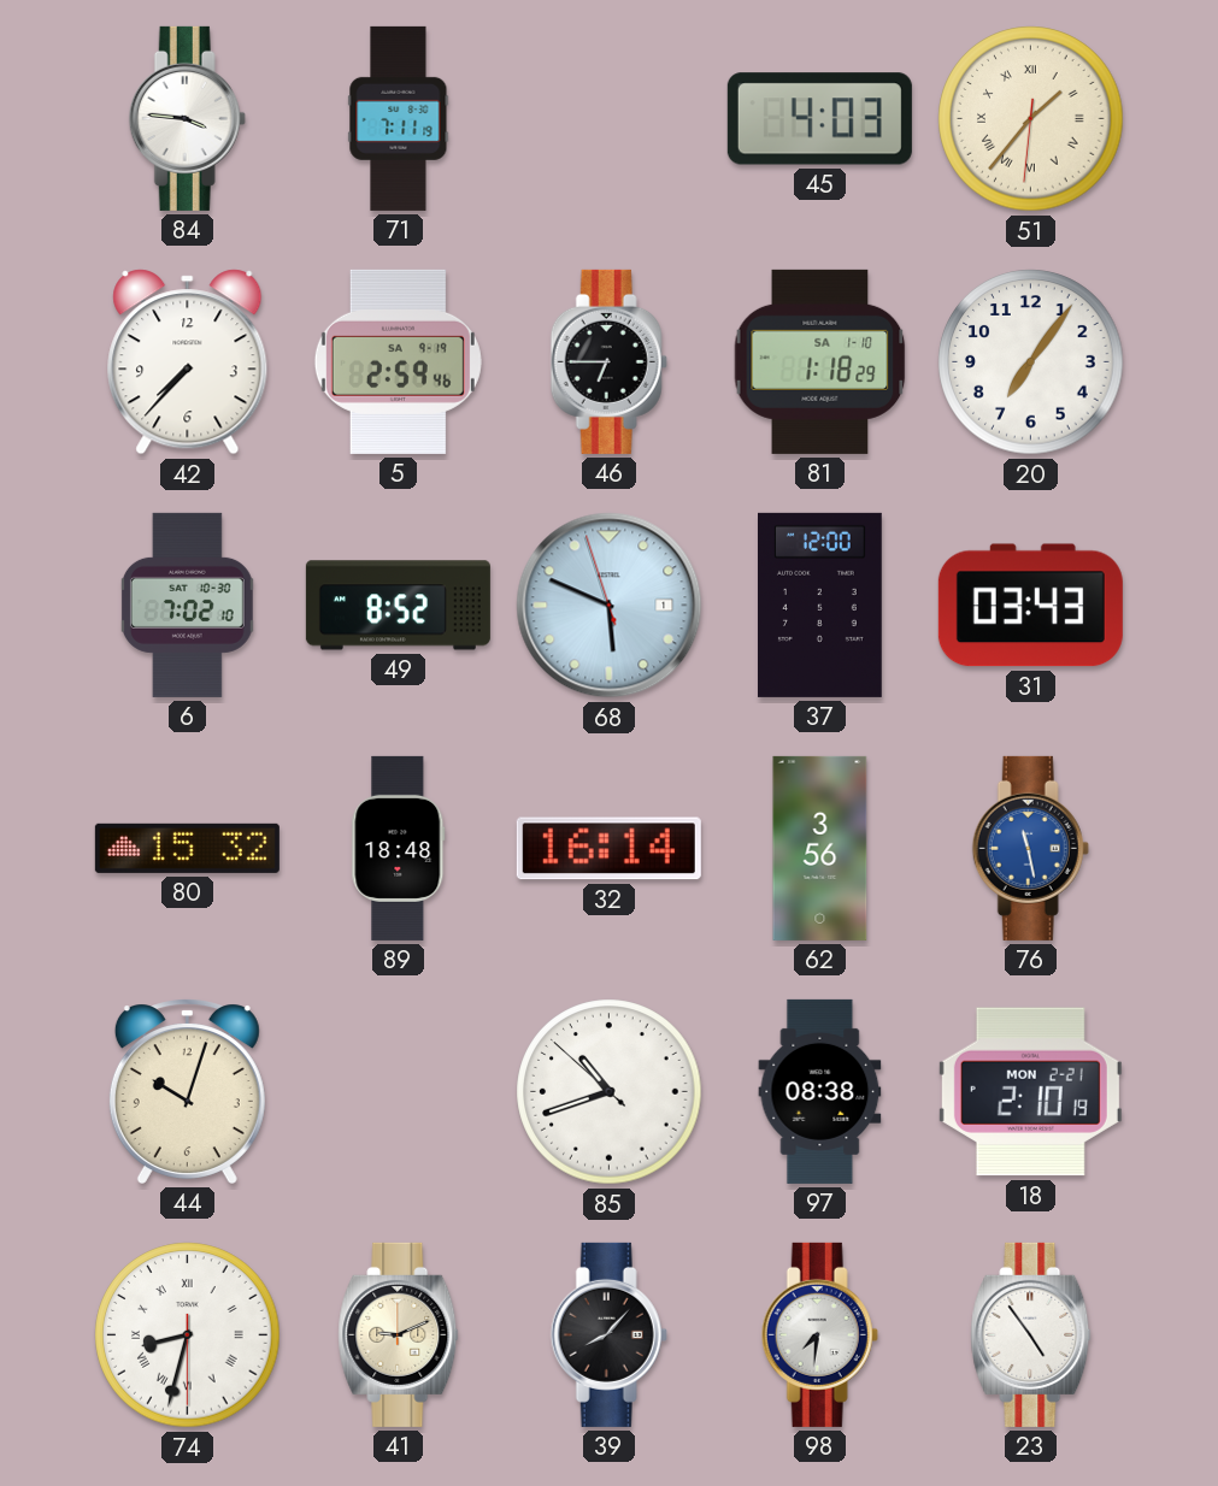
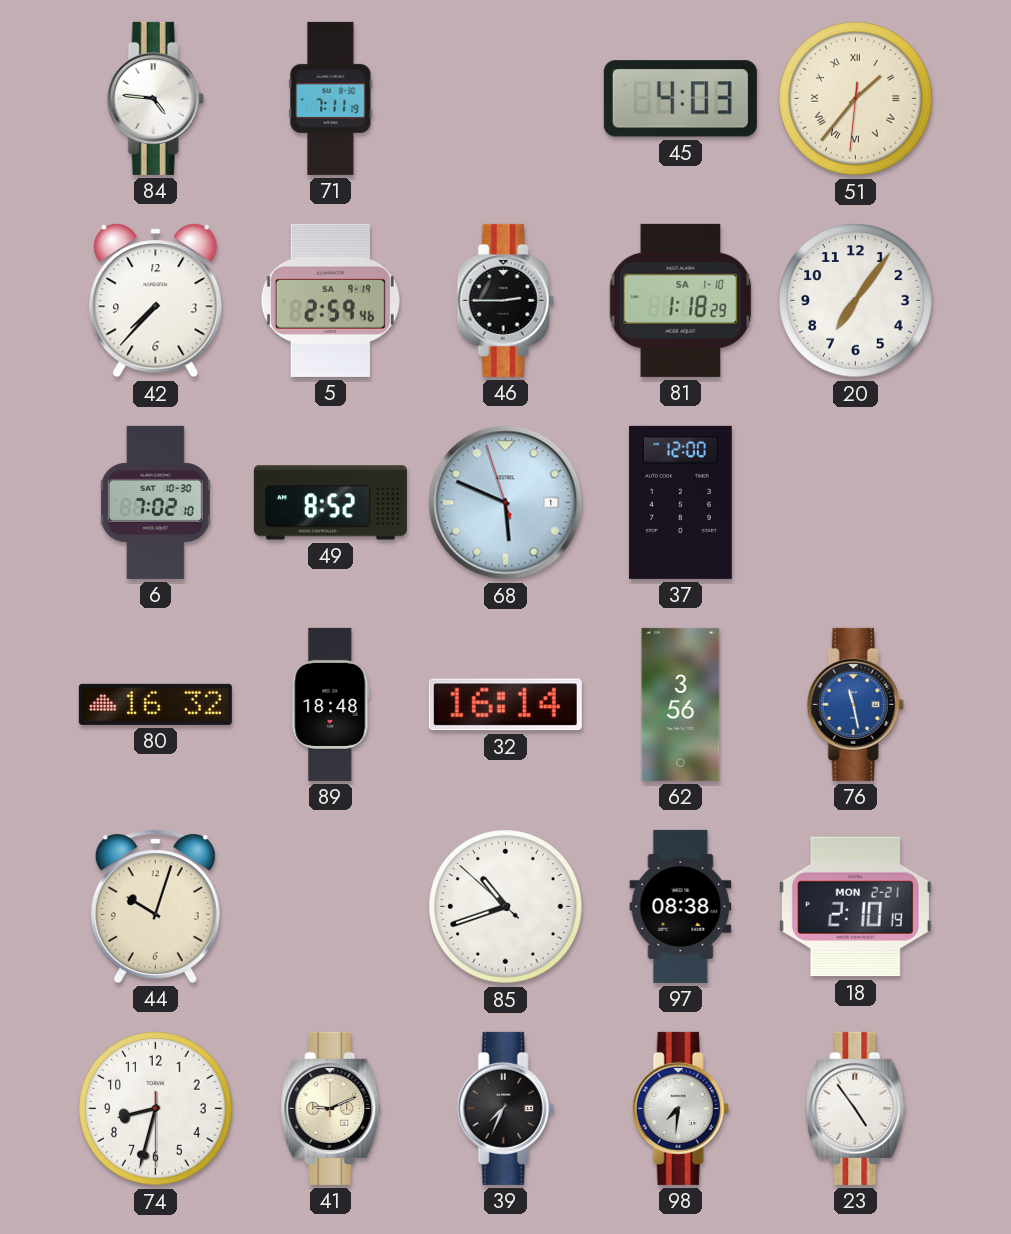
84: 3:46 -> 4:46 (155, 98)
46: 6:45 -> 2:45 (505, 300)
31: 03:43 -> none (1030, 606)
80: 15:32 -> 16:32 (155, 704)
74 numerals: Roman -> Arabic (156, 1109)
39: 8:07 -> 7:34 (505, 1108)
